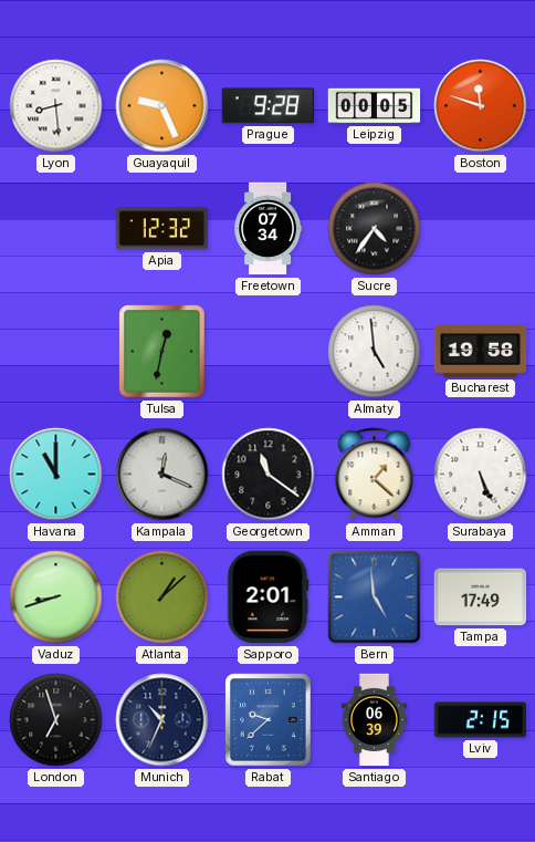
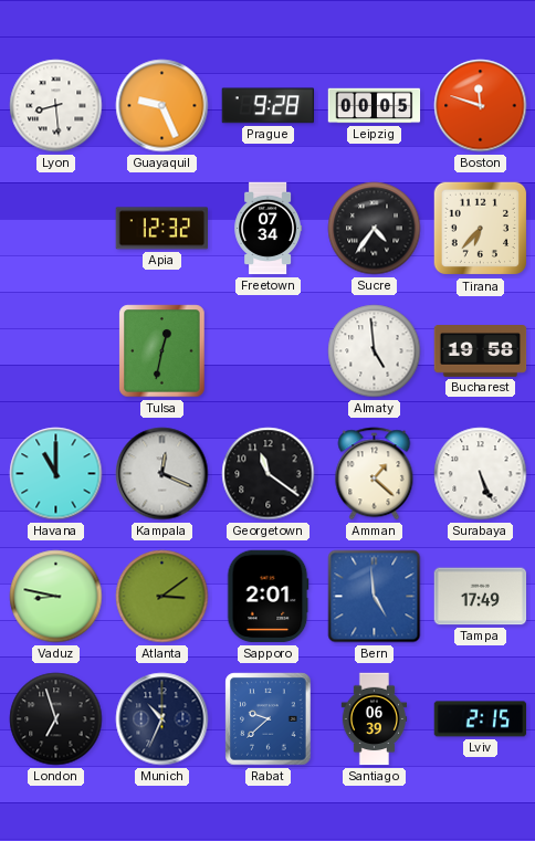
Tirana: none -> 6:37 (481, 229)
Vaduz: 8:42 -> 8:47 (56, 597)
Atlanta: 1:08 -> 3:09 (162, 597)
